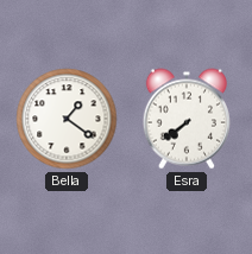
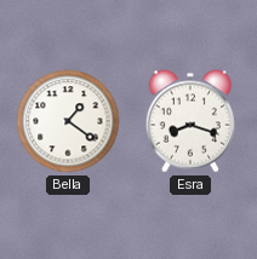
Esra: 7:39 -> 8:18 (190, 121)
